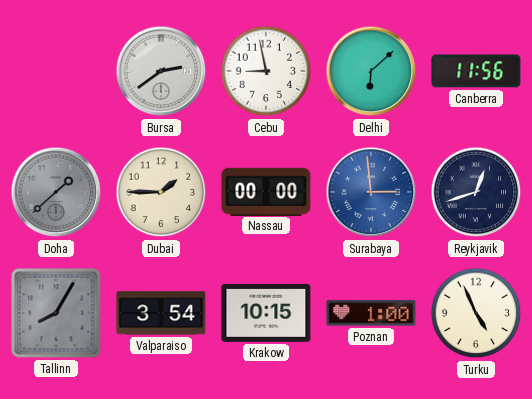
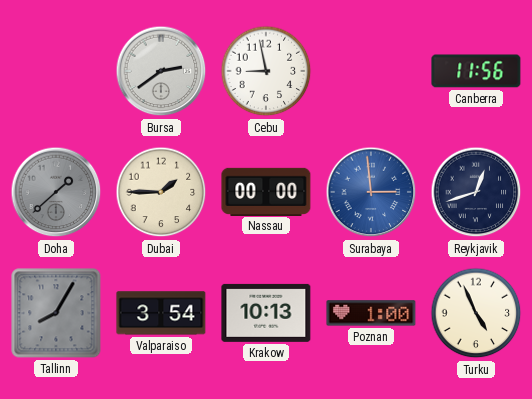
Delhi: 6:08 -> none (371, 71)
Krakow: 10:15 -> 10:13 (266, 313)
